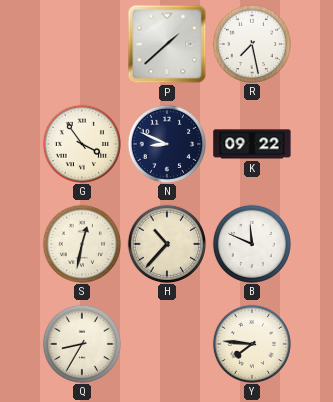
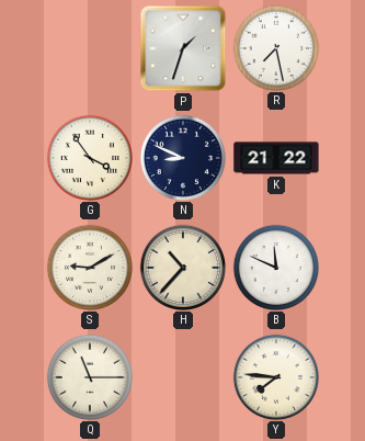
P: 1:38 -> 1:33 (183, 48)
K: 09:22 -> 21:22 (276, 158)
S: 12:32 -> 9:10 (89, 267)
Q: 8:35 -> 11:15 (89, 376)
